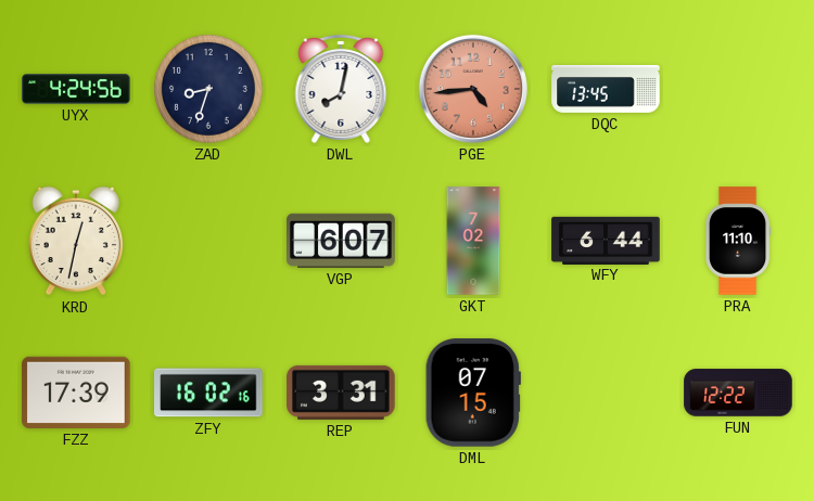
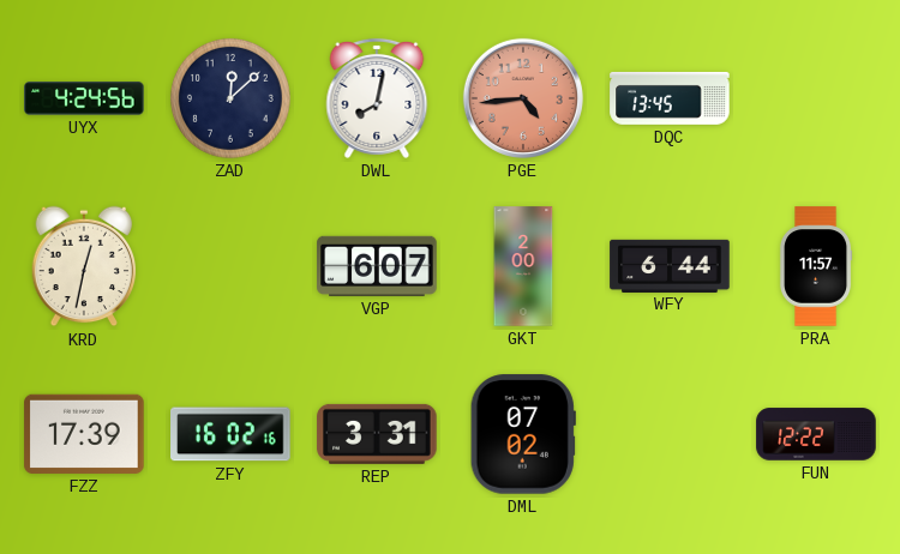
ZAD: 8:33 -> 12:08 (230, 98)
GKT: 7:02 -> 2:00 (523, 266)
PRA: 11:10 -> 11:57 (816, 266)
DML: 07:15 -> 07:02 (523, 434)
